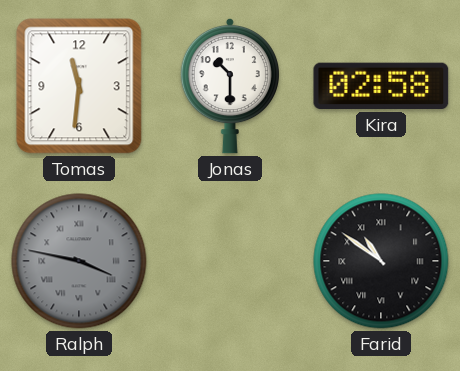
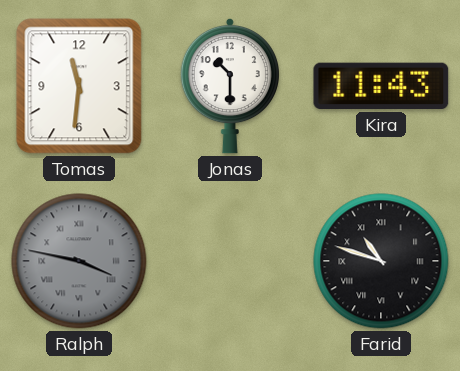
Kira: 02:58 -> 11:43 (381, 86)
Farid: 10:51 -> 10:48 (381, 261)
